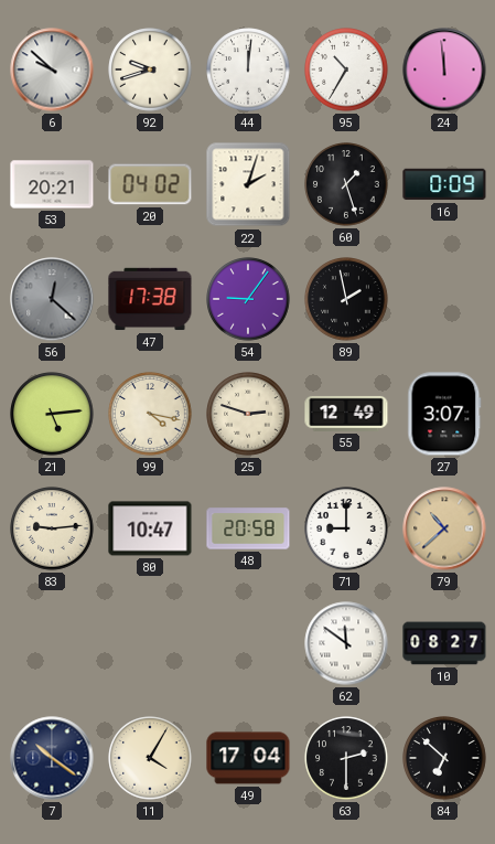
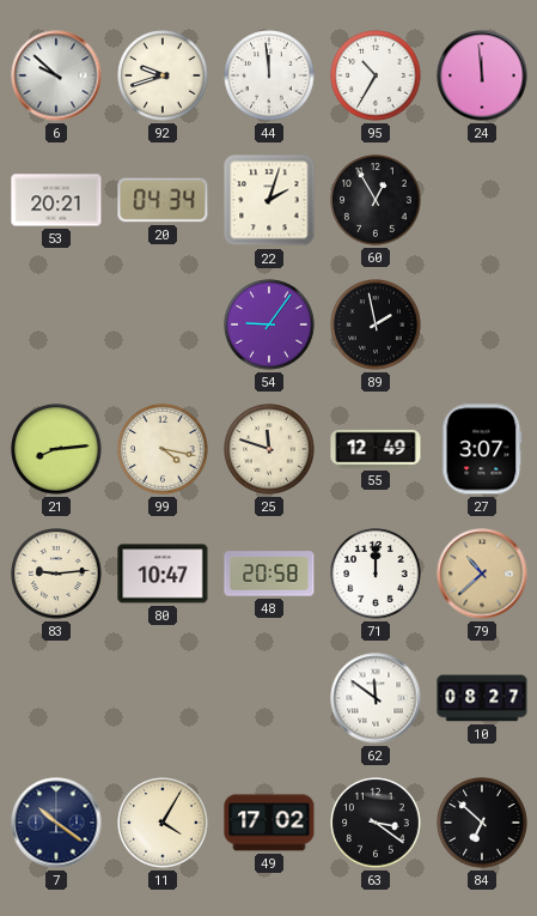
44: 12:01 -> 11:59 (269, 75)
20: 04:02 -> 04:34 (163, 200)
60: 1:27 -> 12:55 (376, 200)
16: 0:09 -> none (444, 184)
56: 12:22 -> none (52, 299)
47: 17:38 -> none (150, 299)
21: 5:14 -> 8:14 (56, 449)
25: 2:48 -> 11:48 (269, 449)
71: 9:00 -> 12:00 (376, 574)
49: 17:04 -> 17:02 (269, 823)
63: 2:30 -> 3:21 (376, 823)
